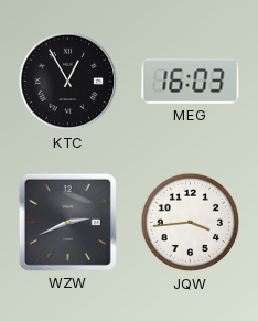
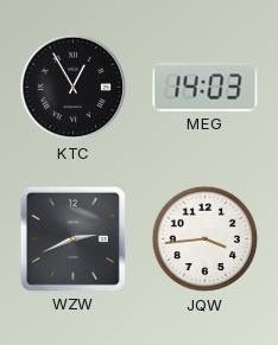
MEG: 16:03 -> 14:03 (206, 88)
